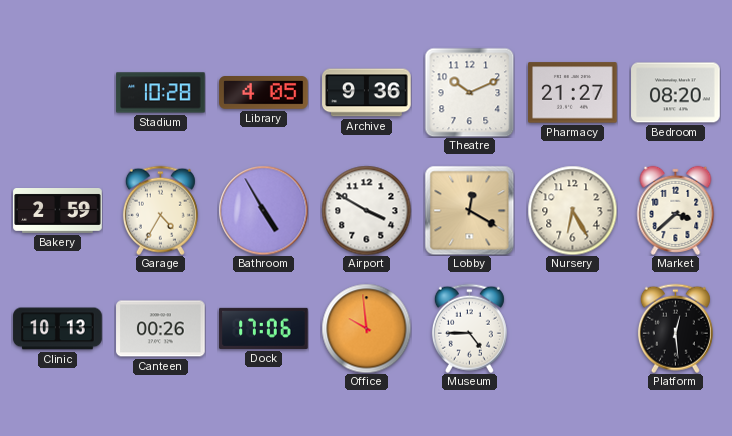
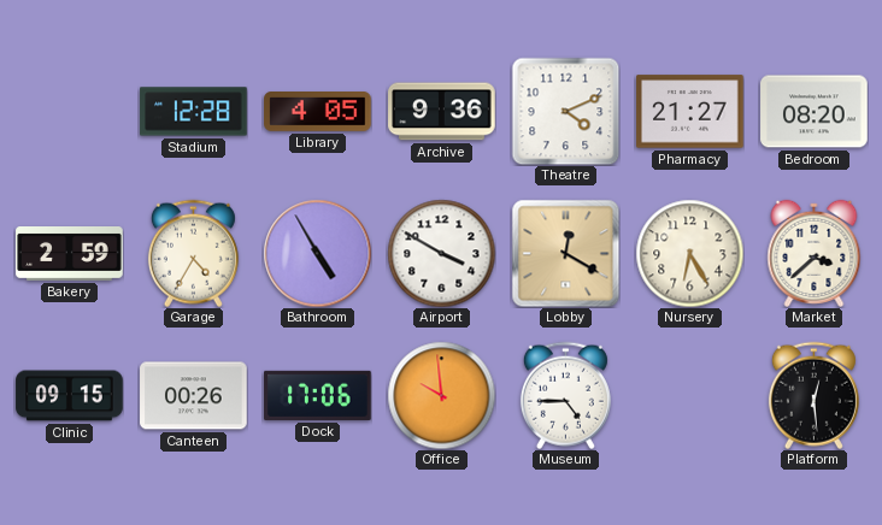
Stadium: 10:28 -> 12:28 (194, 112)
Theatre: 10:11 -> 4:11 (565, 111)
Clinic: 10:13 -> 09:15 (70, 396)
